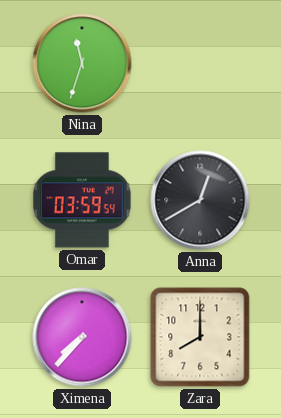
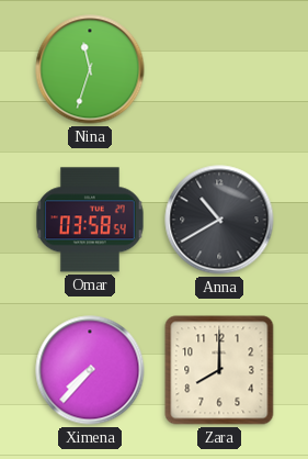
Omar: 03:59 -> 03:58 (91, 220)
Anna: 12:40 -> 10:40 (219, 220)
